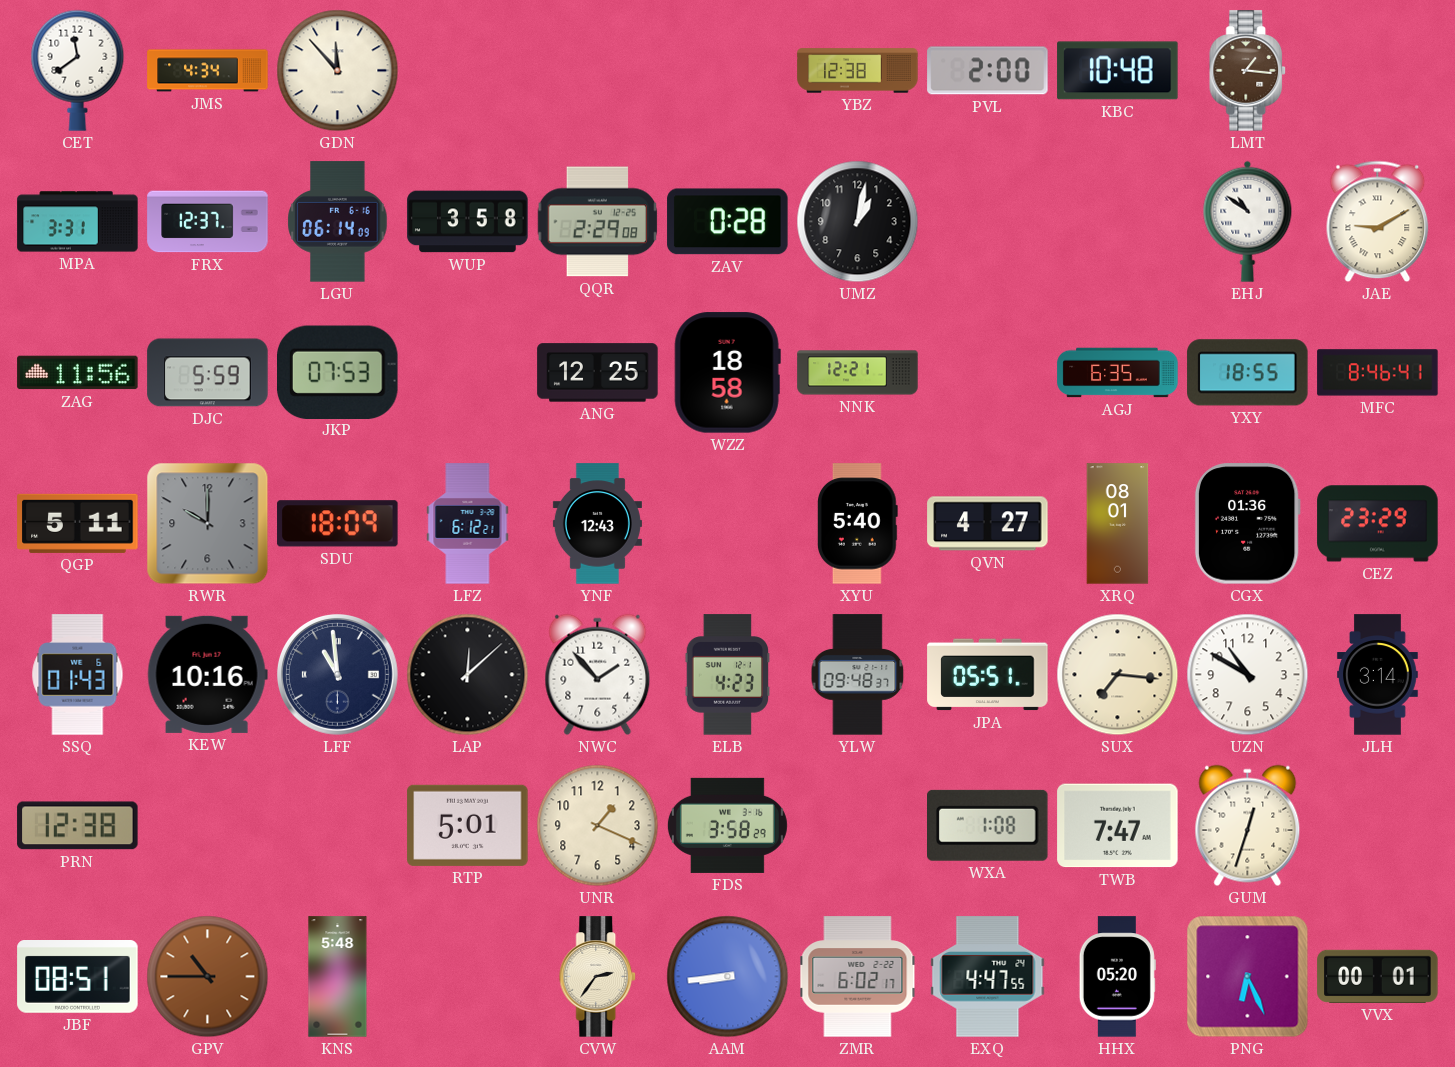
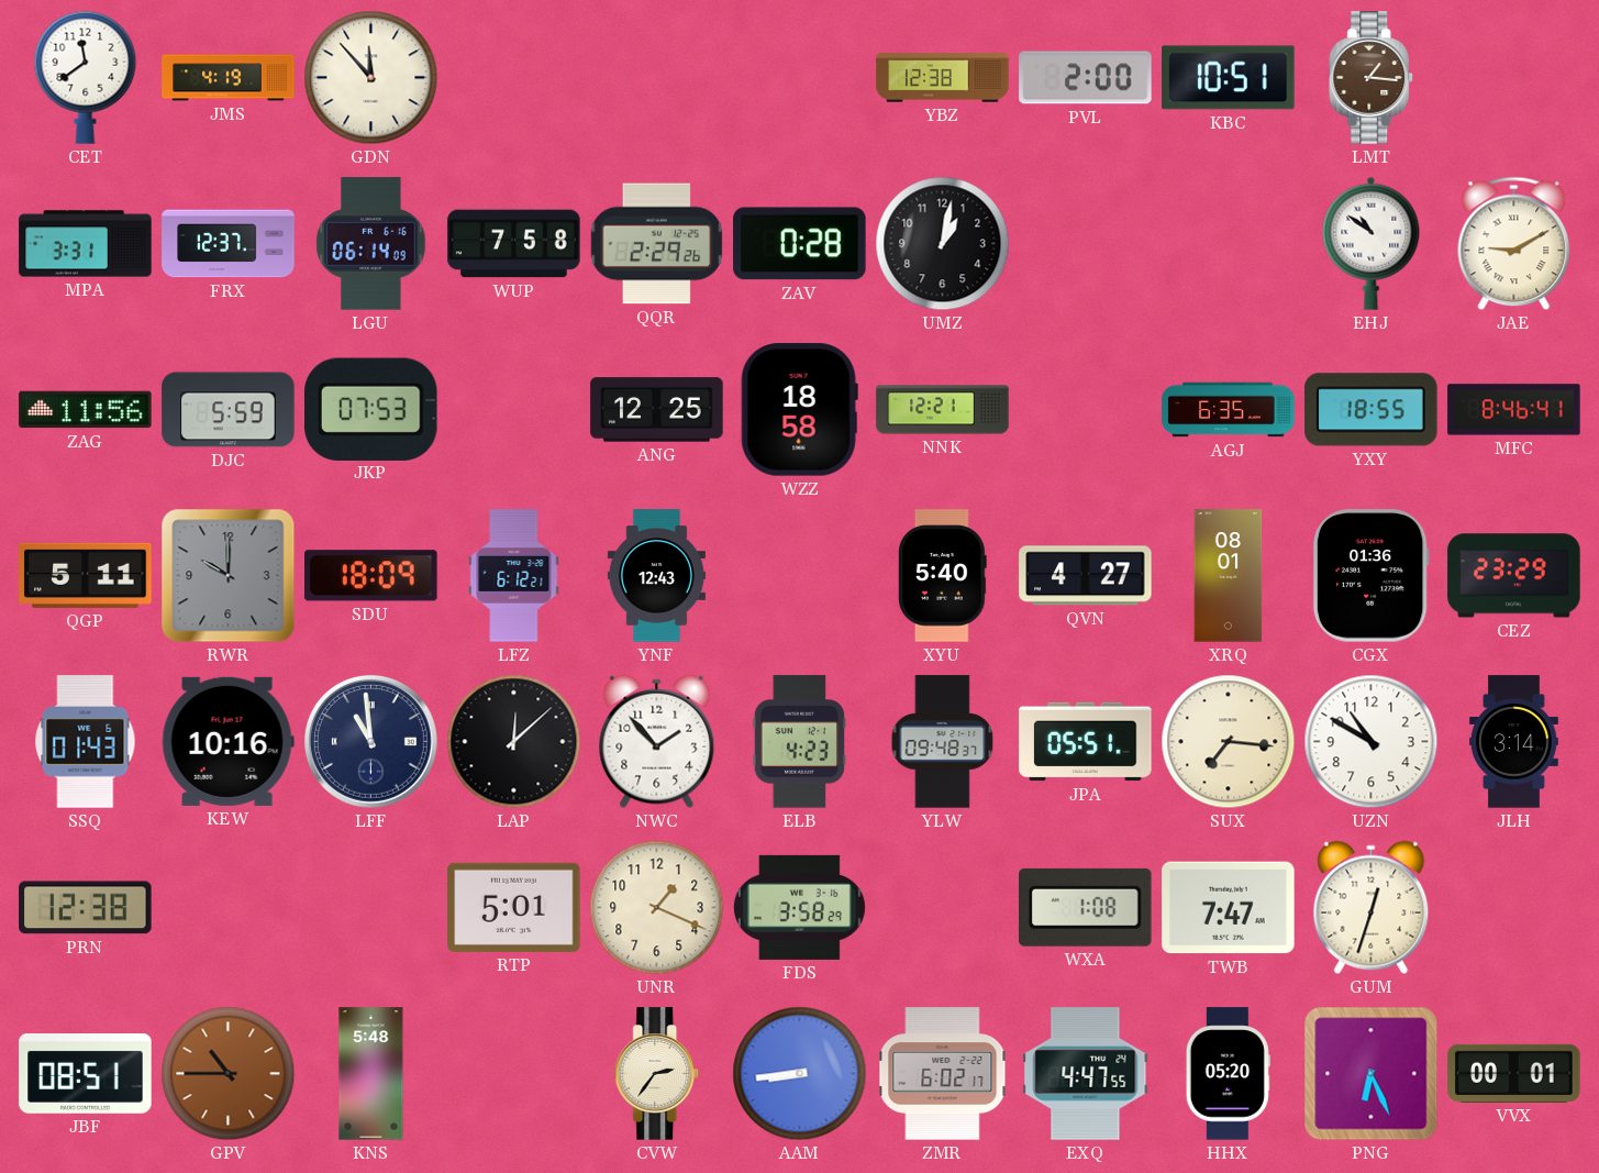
JMS: 4:34 -> 4:19 (229, 78)
KBC: 10:48 -> 10:51 (1229, 78)
WUP: 3:58 -> 7:58 (514, 244)
QQR: 2:29:08 -> 2:29:26 (657, 244)
